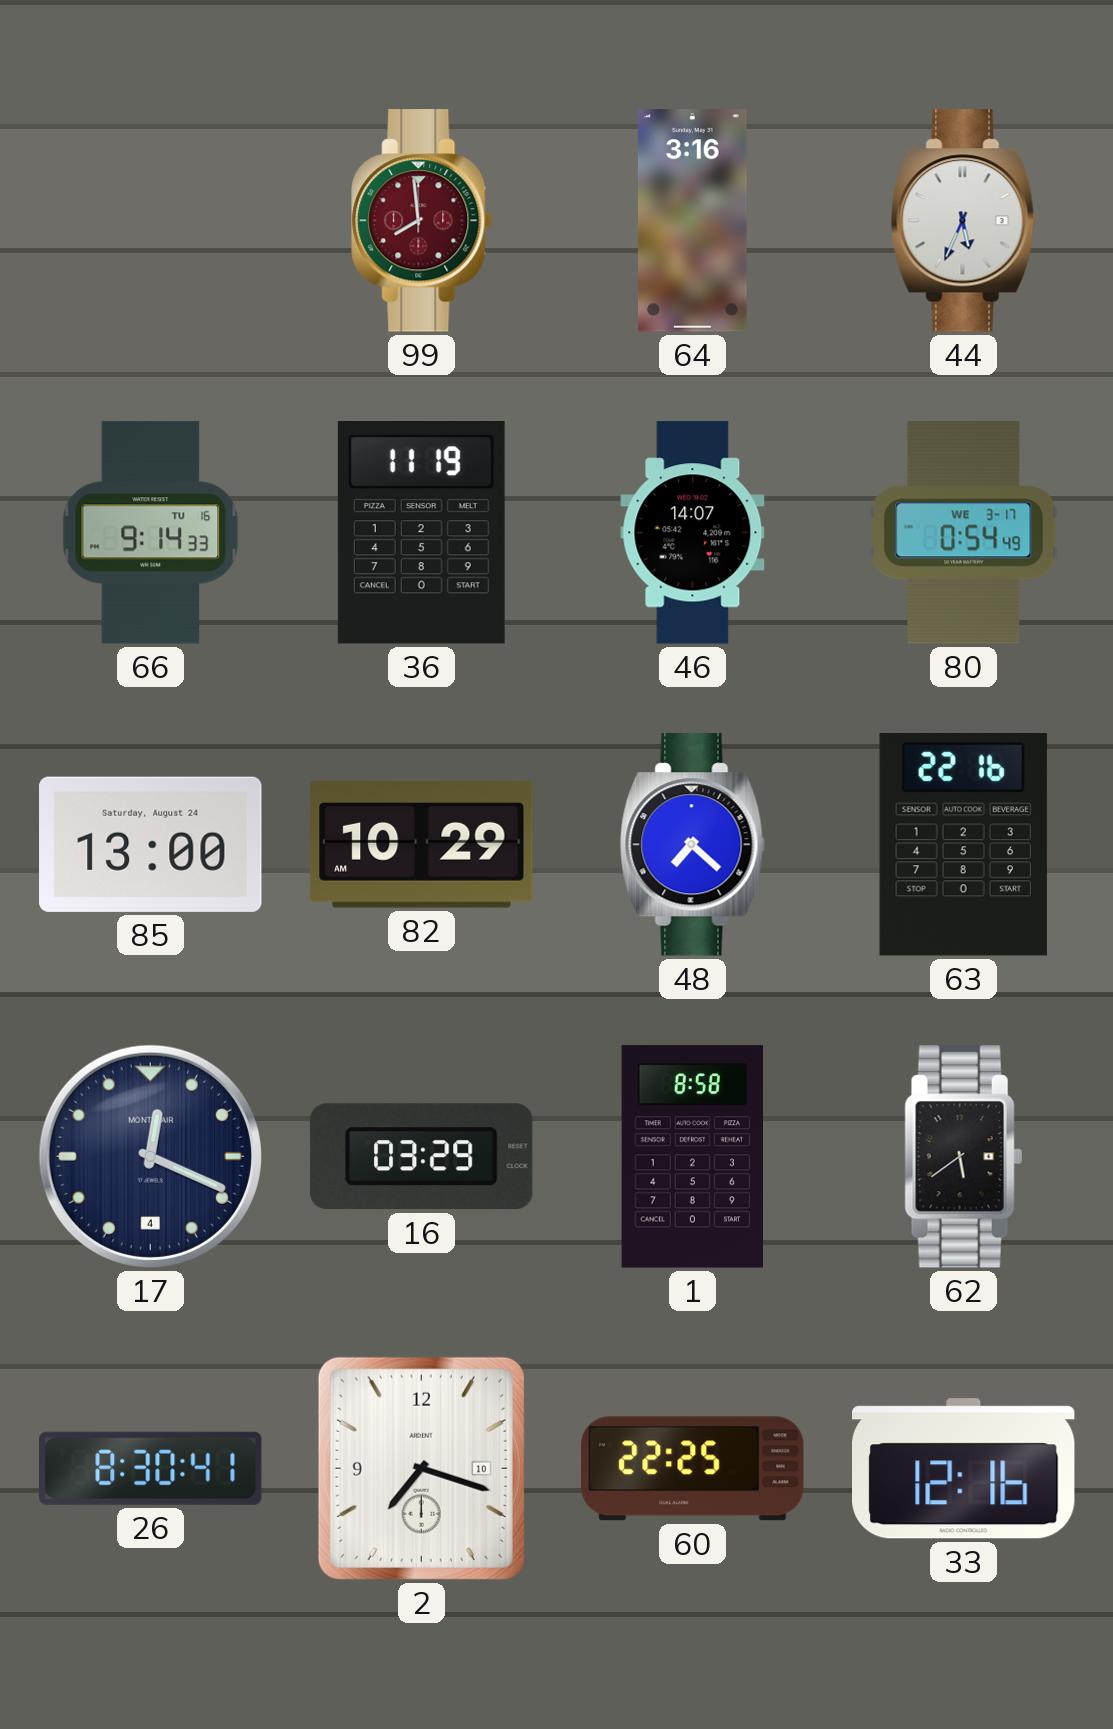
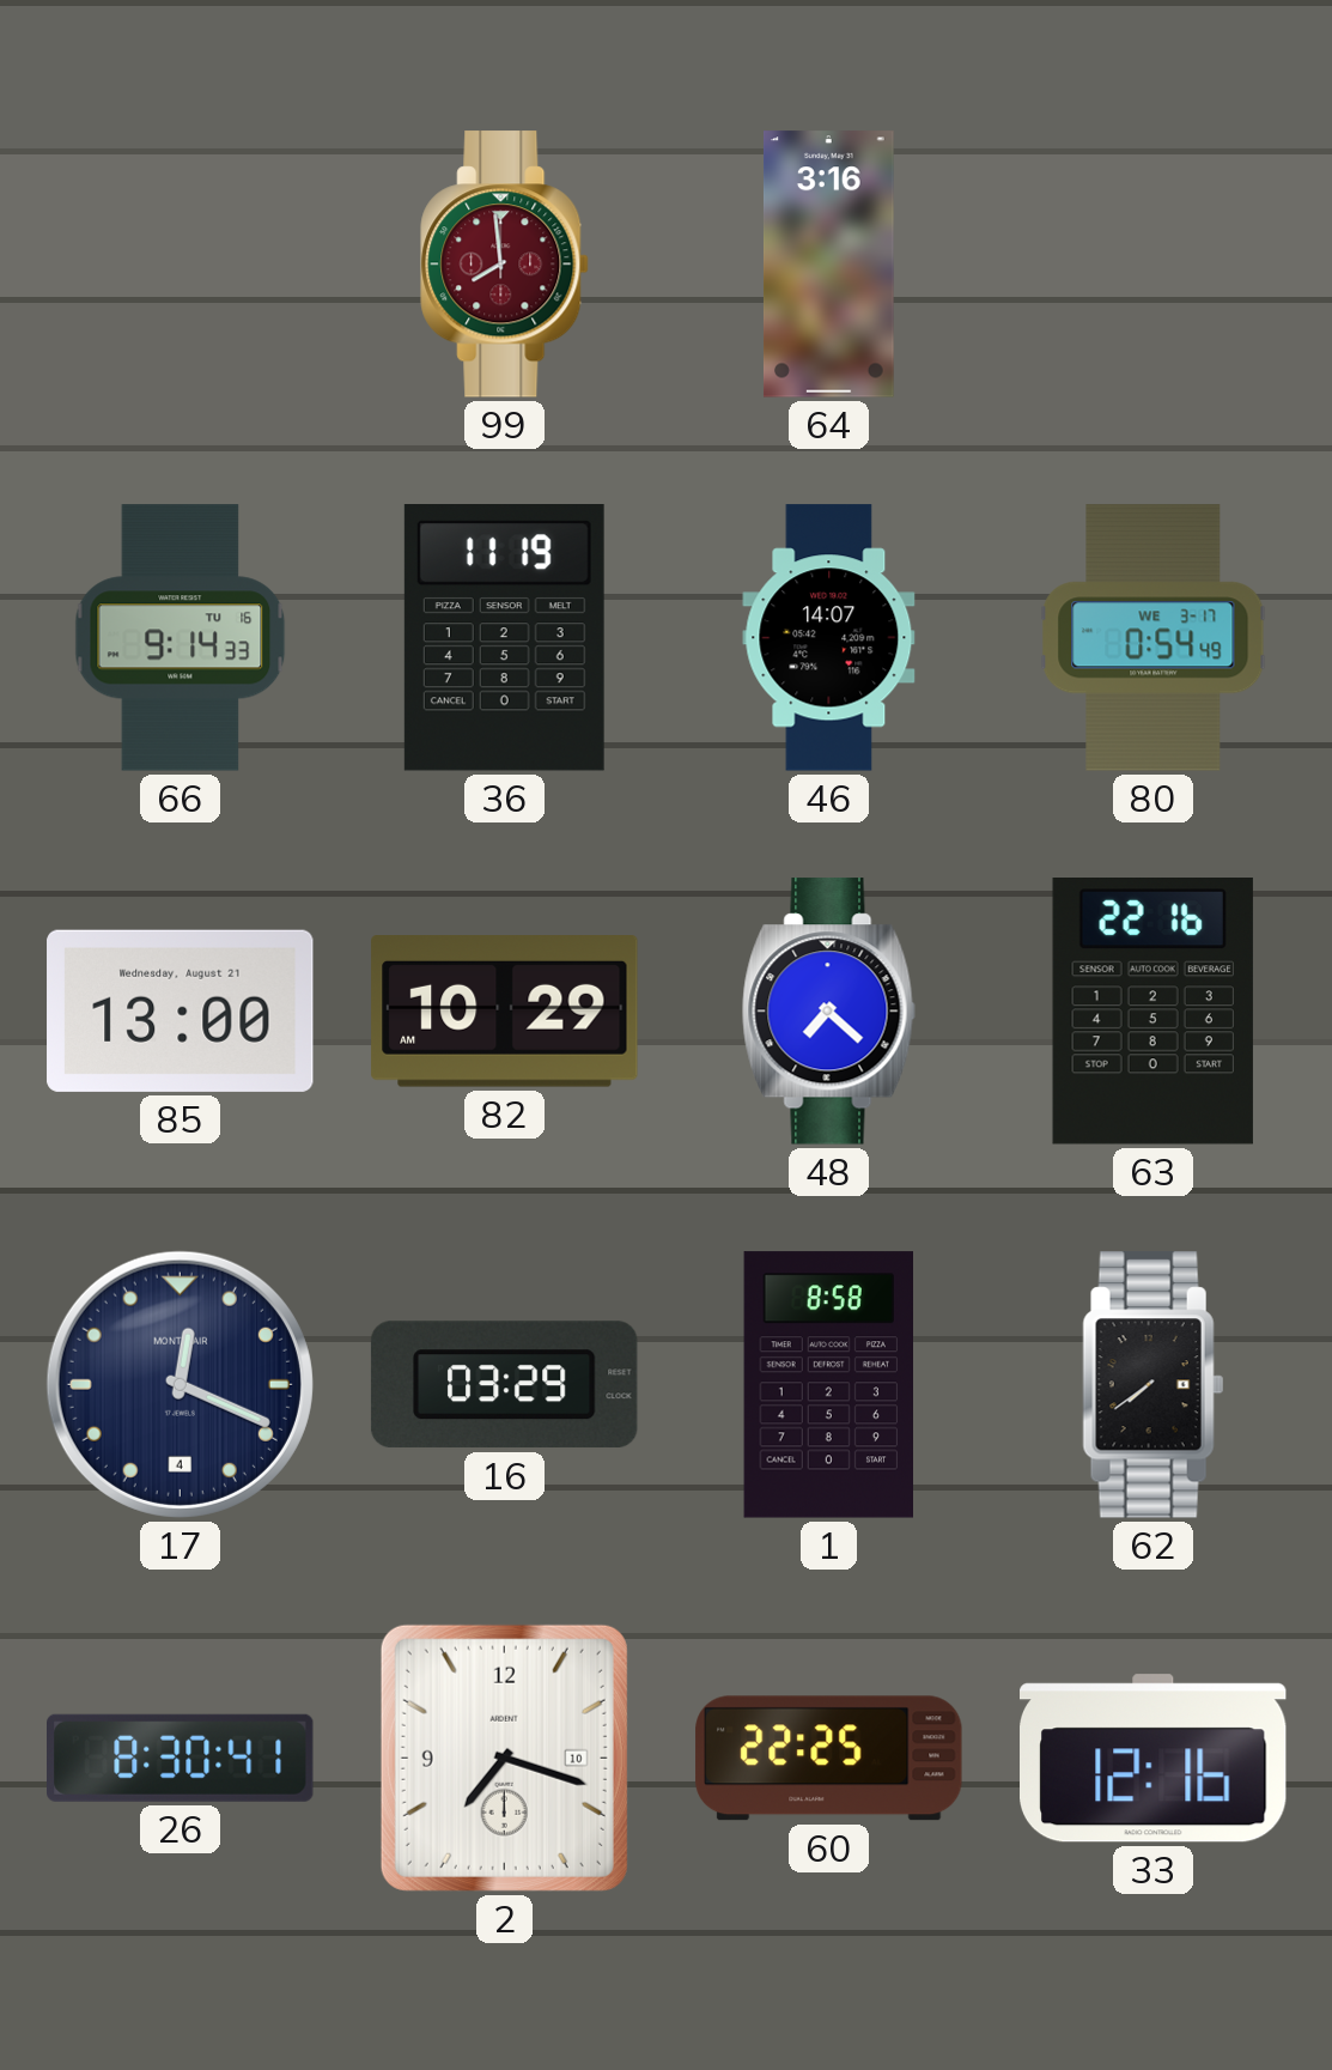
44: 5:34 -> none (963, 221)
85 date: Saturday, August 24 -> Wednesday, August 21 (181, 1010)
62: 5:39 -> 7:39 (1154, 1385)
